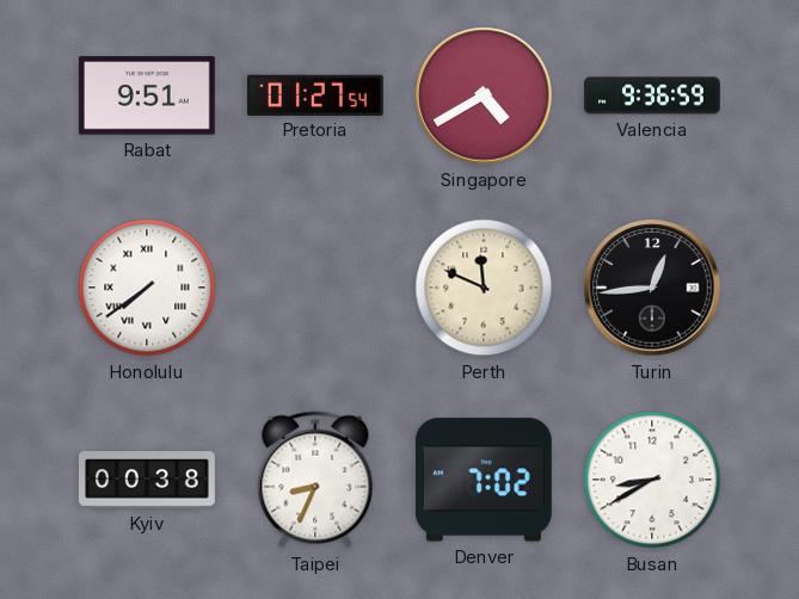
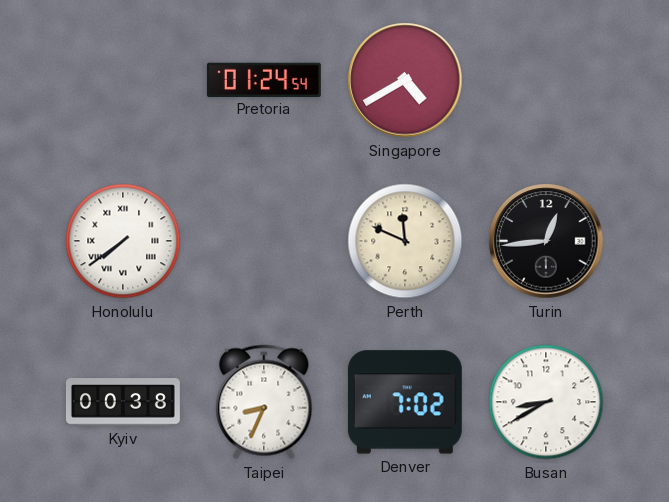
Rabat: 9:51 -> none (147, 95)
Pretoria: 01:27 -> 01:24 (264, 79)
Valencia: 9:36 -> none (652, 95)
